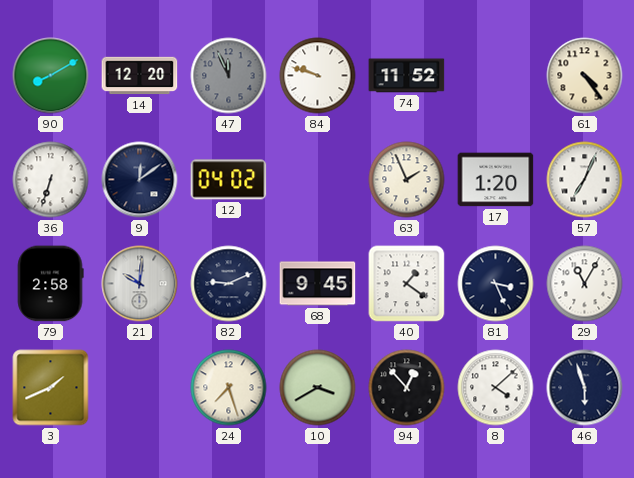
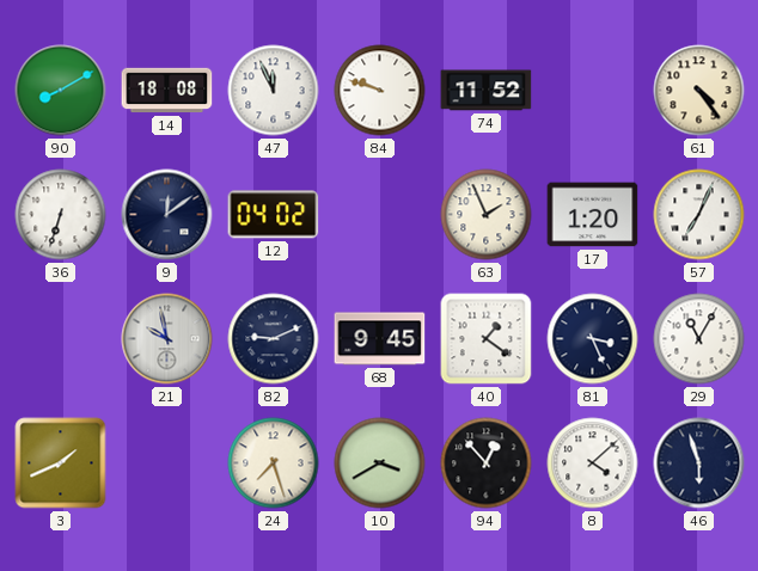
14: 12:20 -> 18:08 (167, 91)
47 dial: grey -> white (274, 91)
79: 2:58 -> none (50, 284)
21: 10:01 -> 9:58 (167, 339)
